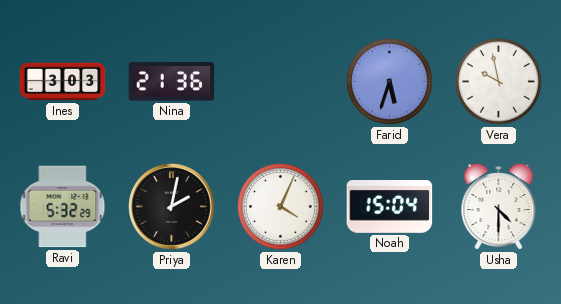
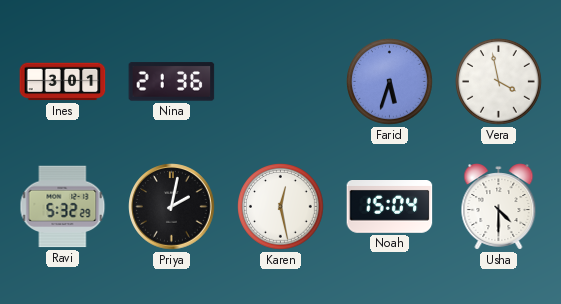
Ines: 3:03 -> 3:01 (63, 82)
Vera: 9:58 -> 3:58 (499, 82)
Karen: 4:04 -> 12:28 (281, 207)
